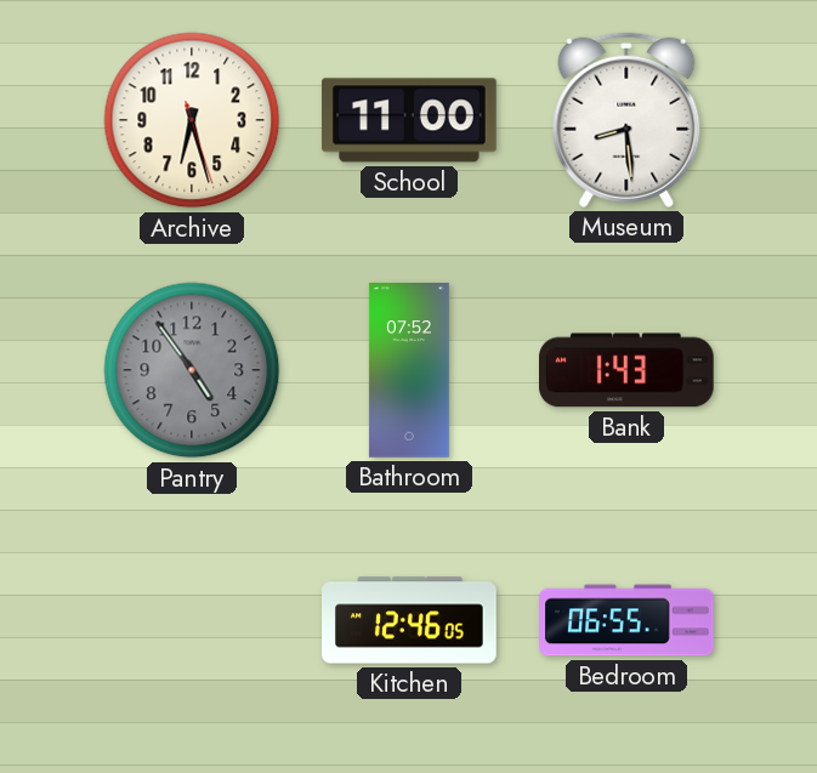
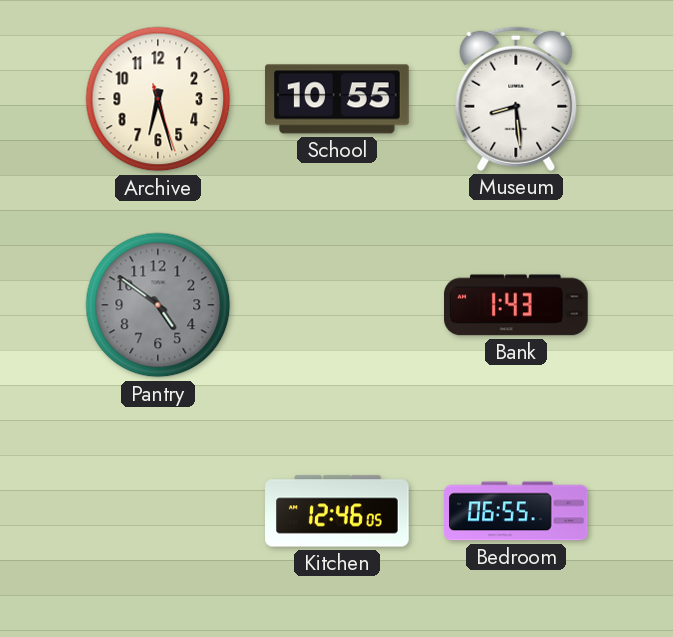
School: 11:00 -> 10:55 (337, 99)
Pantry: 4:54 -> 4:51 (158, 305)
Bathroom: 07:52 -> none (409, 370)
